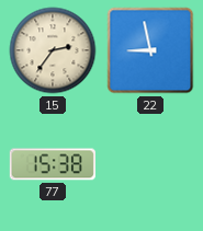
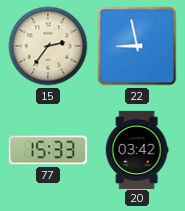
77: 15:38 -> 15:33 (48, 150)
20: none -> 03:42 (137, 149)
